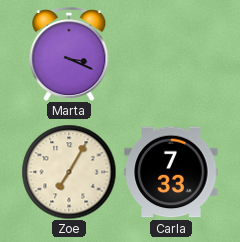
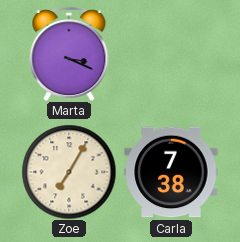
Carla: 7:33 -> 7:38 (171, 172)
